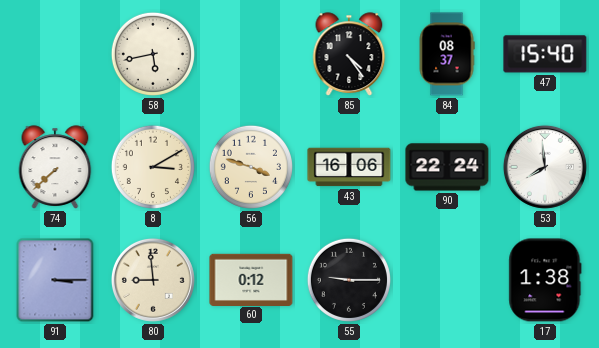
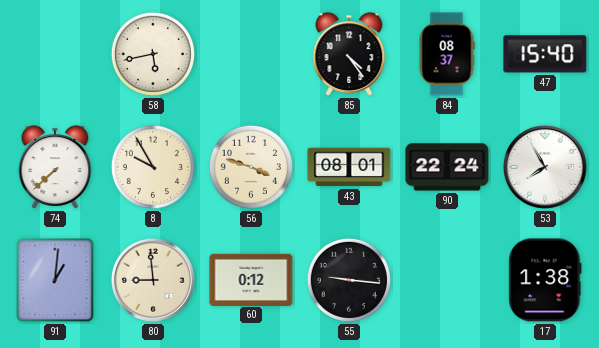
8: 3:10 -> 9:55 (153, 167)
43: 16:06 -> 08:01 (349, 167)
53: 7:59 -> 7:55 (545, 167)
91: 3:15 -> 1:01 (55, 280)
55: 9:15 -> 9:16 (349, 280)
